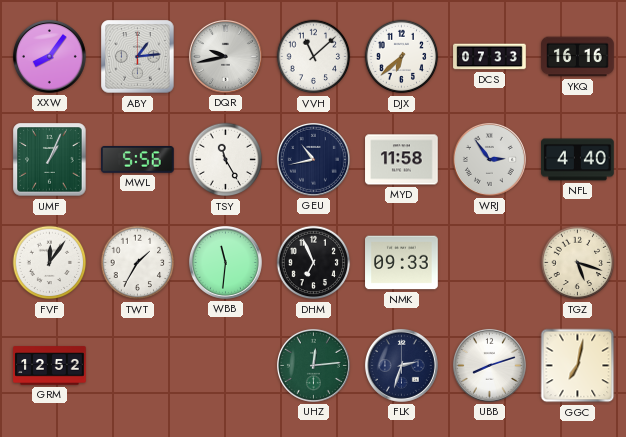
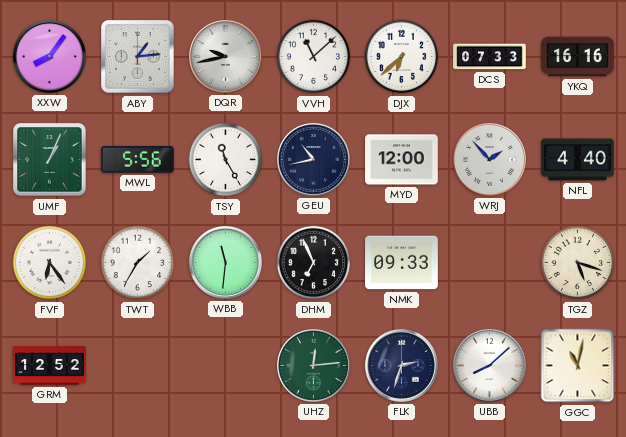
MYD: 11:58 -> 12:00 (402, 160)
WRJ: 2:54 -> 1:53 (489, 159)
FVF: 12:06 -> 6:24 (50, 263)
UBB: 8:12 -> 8:08 (489, 365)
GGC: 7:02 -> 11:02 (578, 366)
